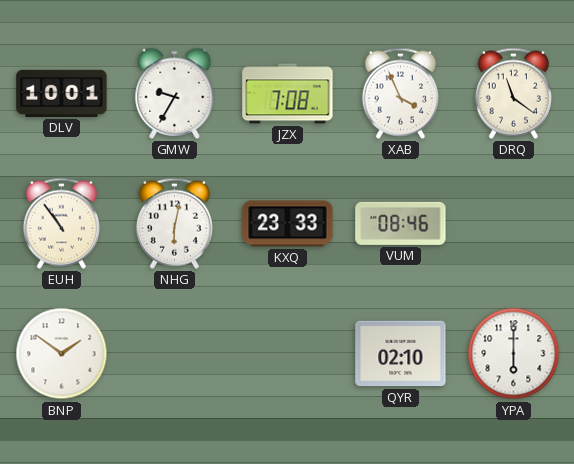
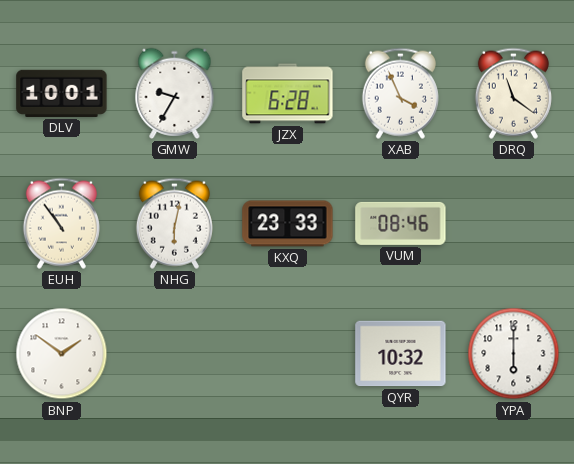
JZX: 7:08 -> 6:28 (288, 94)
QYR: 02:10 -> 10:32 (401, 354)
